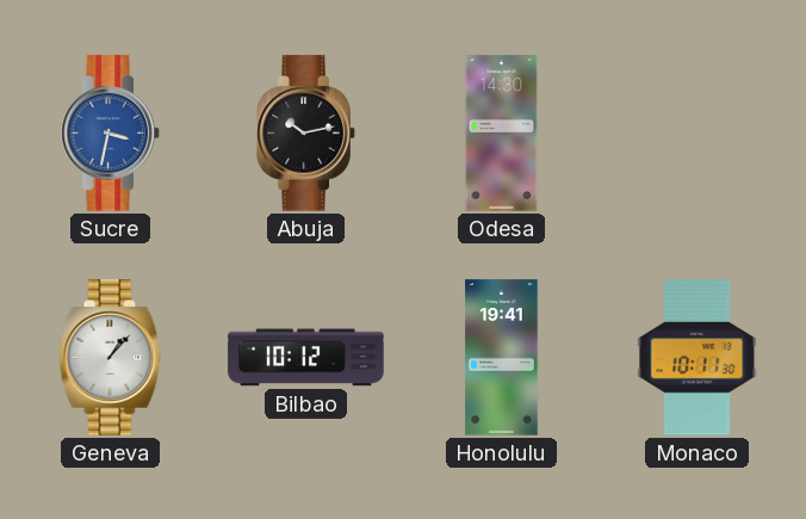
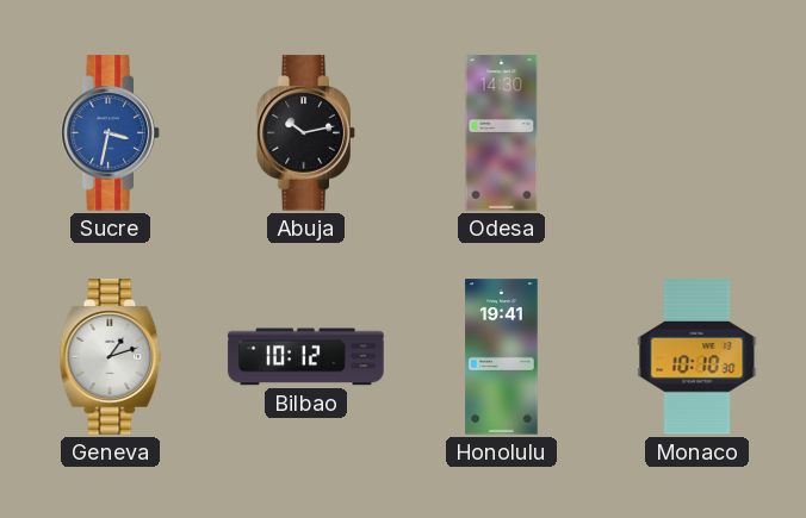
Geneva: 1:07 -> 1:12 (111, 357)
Monaco: 10:11 -> 10:10 (697, 357)
